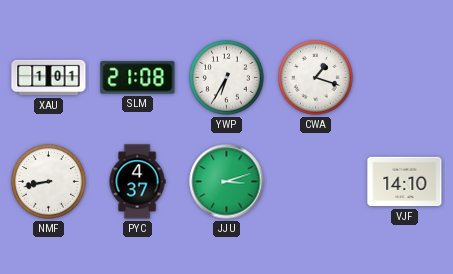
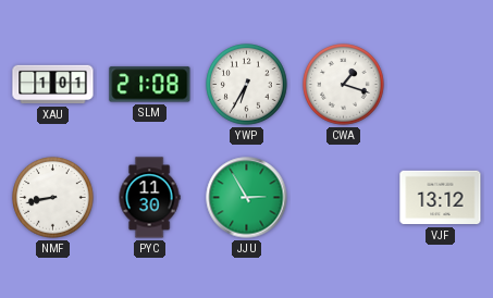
PYC: 4:37 -> 11:30 (149, 198)
JJU: 3:12 -> 2:55 (247, 198)
VJF: 14:10 -> 13:12 (441, 198)
